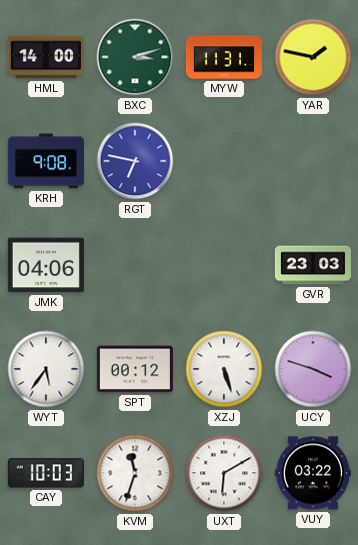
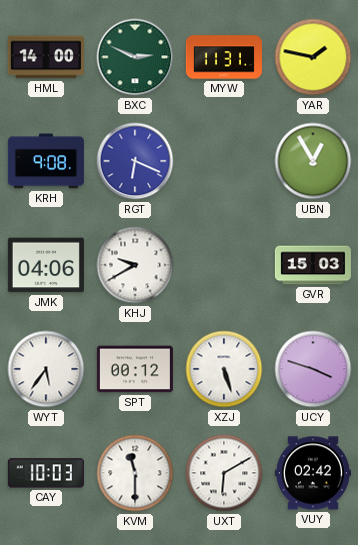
BXC: 3:12 -> 2:49 (135, 57)
RGT: 6:47 -> 6:19 (135, 161)
UBN: none -> 12:55 (313, 161)
KHJ: none -> 9:40 (135, 265)
GVR: 23:03 -> 15:03 (313, 265)
KVM: 11:33 -> 11:30 (135, 473)
VUY: 03:22 -> 02:42 (313, 473)
